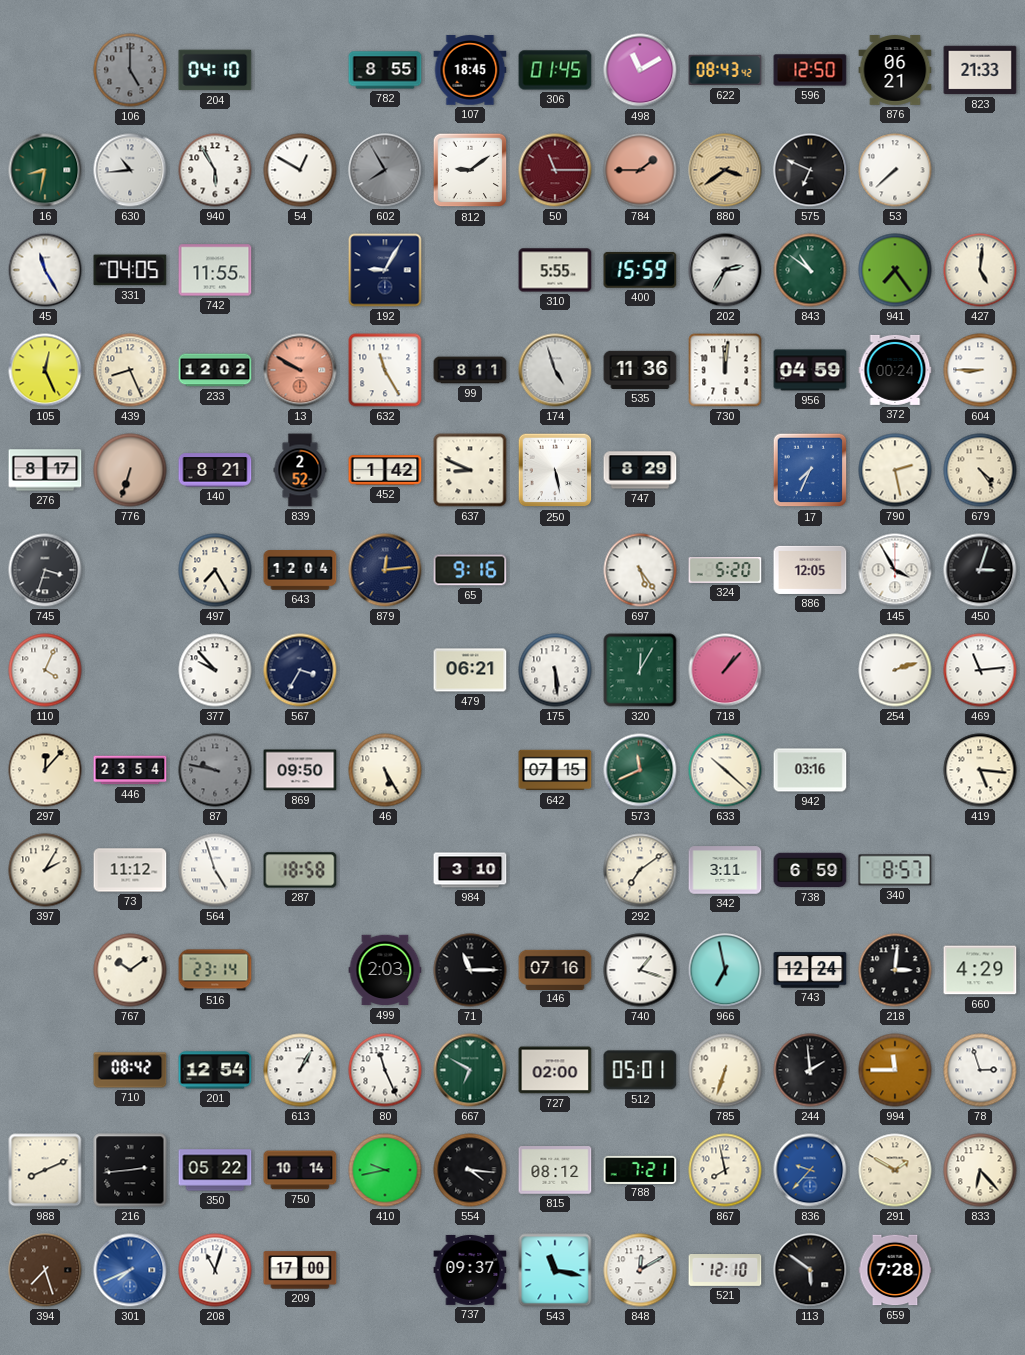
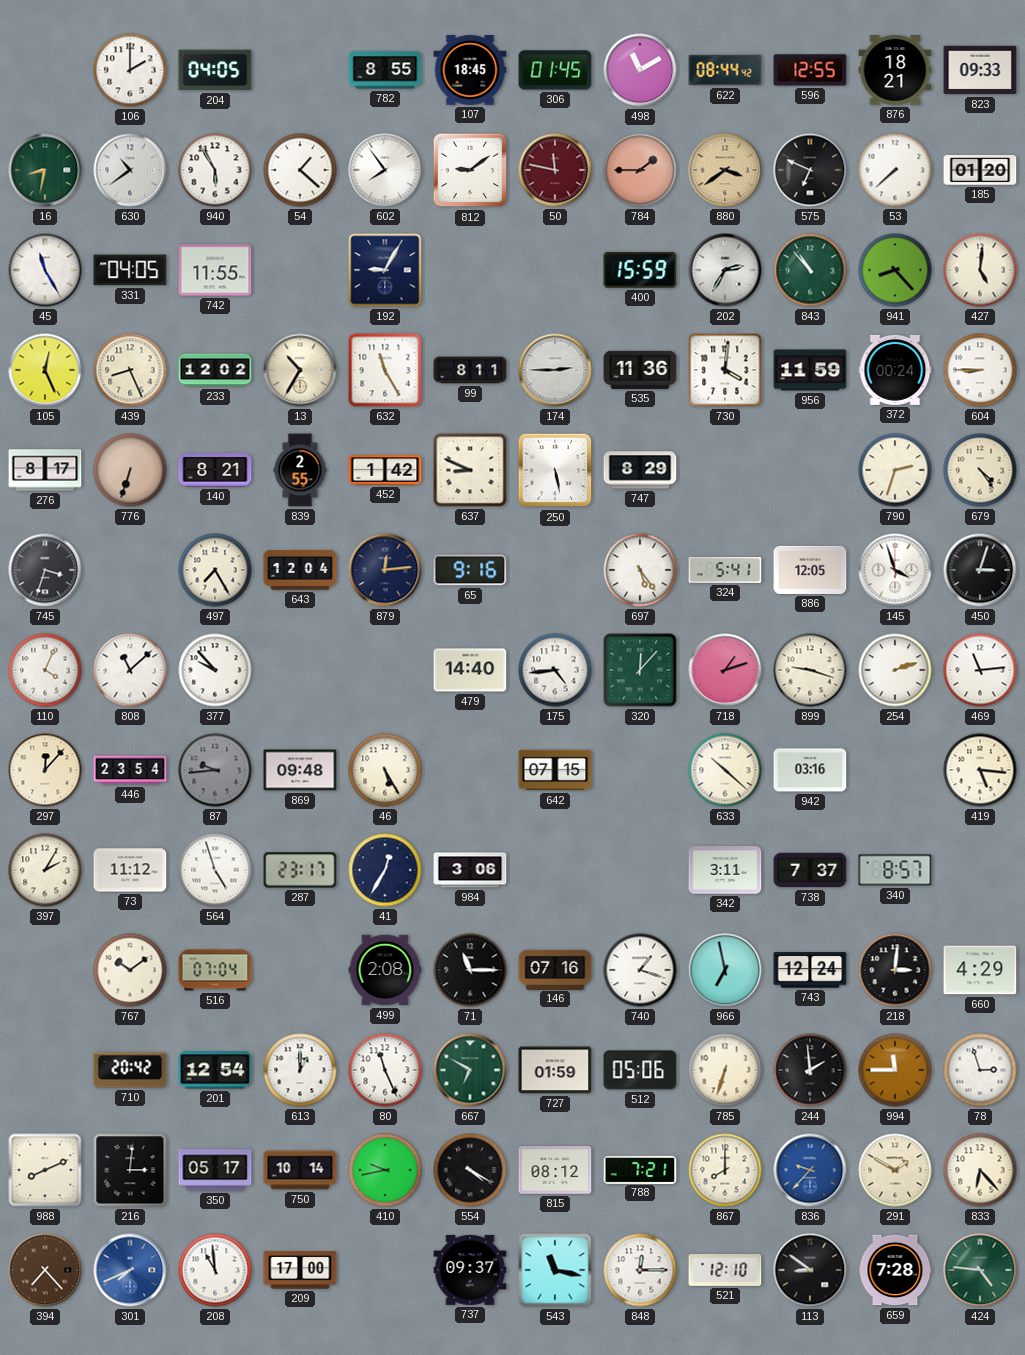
106: 5:00 -> 2:00 (130, 70)
106 dial: grey -> white (130, 70)
204: 04:10 -> 04:05 (215, 70)
622: 08:43 -> 08:44 (725, 70)
596: 12:50 -> 12:55 (810, 70)
876: 06:21 -> 18:21 (895, 71)
823: 21:33 -> 09:33 (980, 70)
630: 10:44 -> 10:39 (130, 170)
54: 12:50 -> 1:22 (300, 170)
602: 7:55 -> 7:54 (385, 170)
602 dial: grey -> white (385, 170)
50: 11:15 -> 11:47 (555, 170)
185: none -> 01:20 (980, 171)
310: 5:55 -> none (555, 270)
843: 10:51 -> 10:53 (810, 270)
941: 7:24 -> 8:23 (895, 270)
13: 9:50 -> 10:35 (300, 370)
13 dial: salmon -> cream (300, 370)
174: 4:57 -> 2:45 (555, 370)
730: 12:01 -> 4:01 (725, 370)
956: 04:59 -> 11:59 (810, 370)
839: 2:52 -> 2:55 (300, 470)
17: 7:34 -> none (810, 470)
790: 2:28 -> 2:33 (895, 470)
324: 5:20 -> 5:41 (725, 571)
145: 3:55 -> 3:57 (895, 570)
808: none -> 11:08 (130, 670)
567: 3:35 -> none (300, 670)
479: 06:21 -> 14:40 (470, 670)
175: 5:29 -> 4:44 (555, 670)
320: 12:05 -> 12:07 (640, 670)
718: 1:07 -> 1:12 (725, 670)
899: none -> 9:18 (810, 670)
87: 9:47 -> 9:44 (215, 770)
869: 09:50 -> 09:48 (300, 770)
573: 11:41 -> none (640, 770)
287: 18:58 -> 23:17 (300, 870)
41: none -> 12:35 (385, 870)
984: 3:10 -> 3:06 (470, 870)
292: 7:09 -> none (640, 870)
738: 6:59 -> 7:37 (810, 870)
516: 23:14 -> 07:04 (215, 970)
499: 2:03 -> 2:08 (385, 970)
710: 08:42 -> 20:42 (130, 1070)
613: 1:05 -> 1:00 (300, 1070)
727: 02:00 -> 01:59 (555, 1070)
512: 05:01 -> 05:06 (640, 1070)
216: 2:44 -> 3:01 (130, 1170)
350: 05:22 -> 05:17 (215, 1170)
554: 4:16 -> 4:20 (470, 1170)
867: 7:58 -> 8:00 (725, 1170)
394: 7:27 -> 7:23 (45, 1270)
208: 11:03 -> 10:59 (215, 1270)
848: 12:10 -> 12:15 (640, 1270)
113: 5:51 -> 8:51 (810, 1270)
424: none -> 4:46 (980, 1270)
